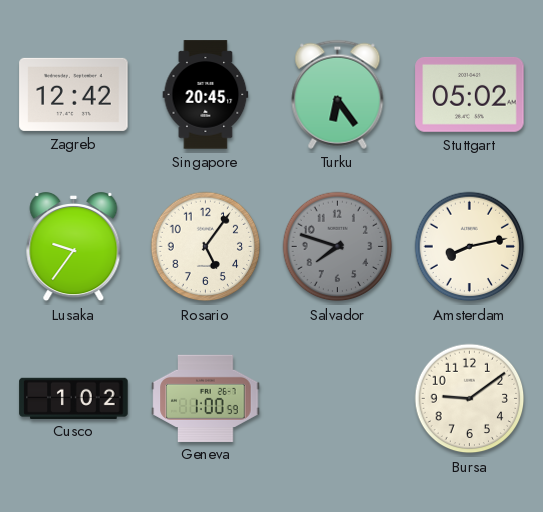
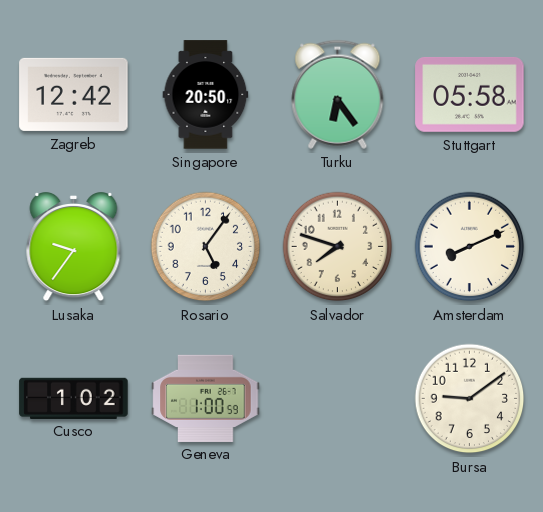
Singapore: 20:45 -> 20:50 (206, 95)
Stuttgart: 05:02 -> 05:58 (470, 95)
Salvador dial: grey -> cream (338, 247)
Amsterdam: 8:13 -> 8:11 (470, 247)
